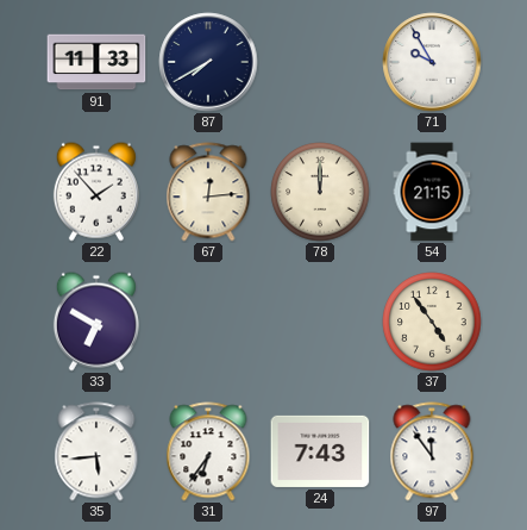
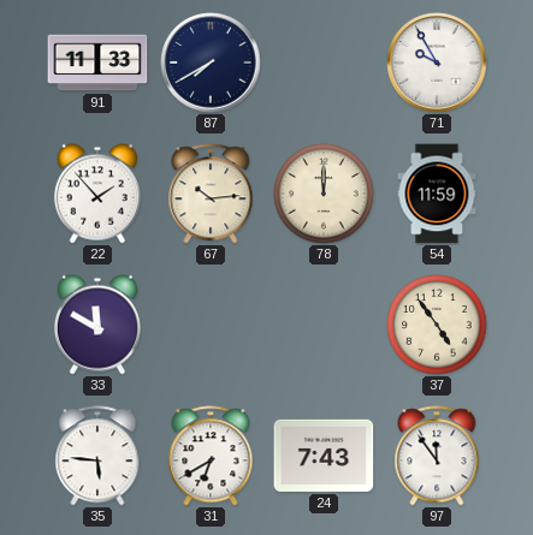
67: 12:14 -> 10:14 (211, 194)
54: 21:15 -> 11:59 (437, 194)
33: 6:50 -> 11:50 (97, 325)
35: 5:44 -> 5:46 (97, 456)
31: 6:36 -> 6:40 (211, 456)
